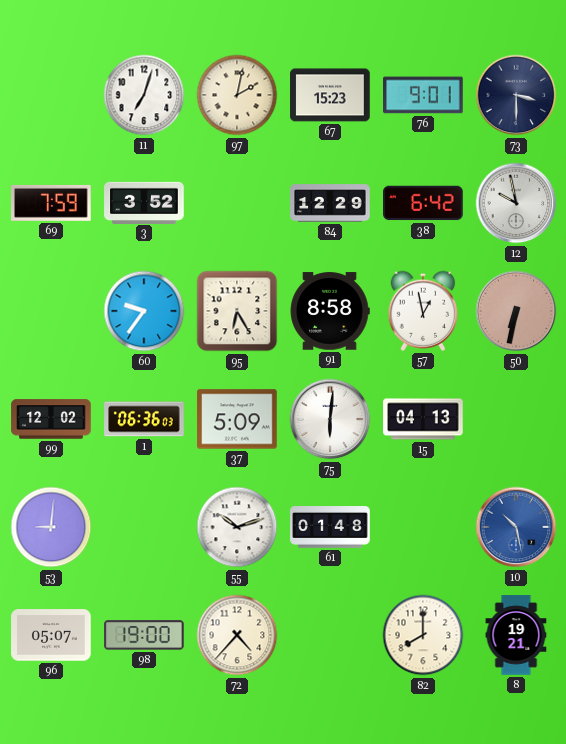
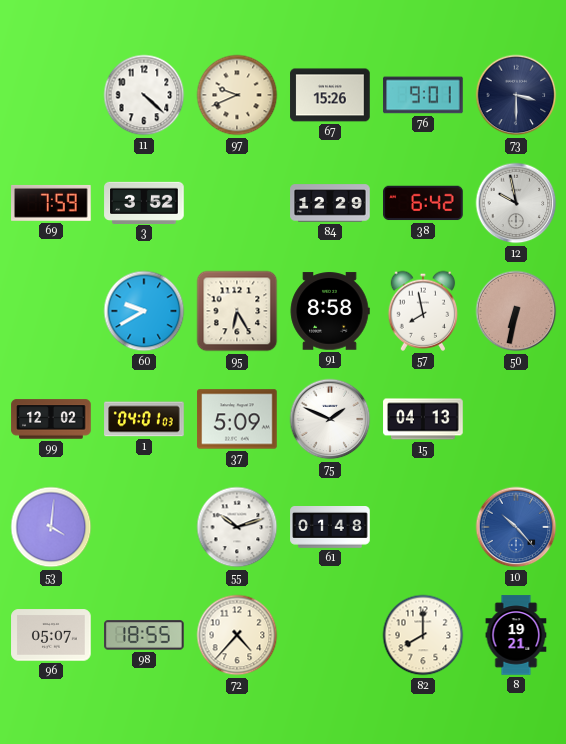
11: 7:03 -> 4:22 (144, 95)
97: 2:02 -> 9:41 (237, 95)
67: 15:23 -> 15:26 (330, 95)
60: 9:36 -> 9:40 (144, 311)
57: 12:58 -> 7:58 (423, 311)
1: 06:36 -> 04:01 (144, 419)
75: 6:01 -> 1:49 (330, 419)
53: 9:01 -> 4:01 (51, 527)
10: 10:28 -> 10:23 (516, 527)
98: 19:00 -> 18:55 (144, 635)
